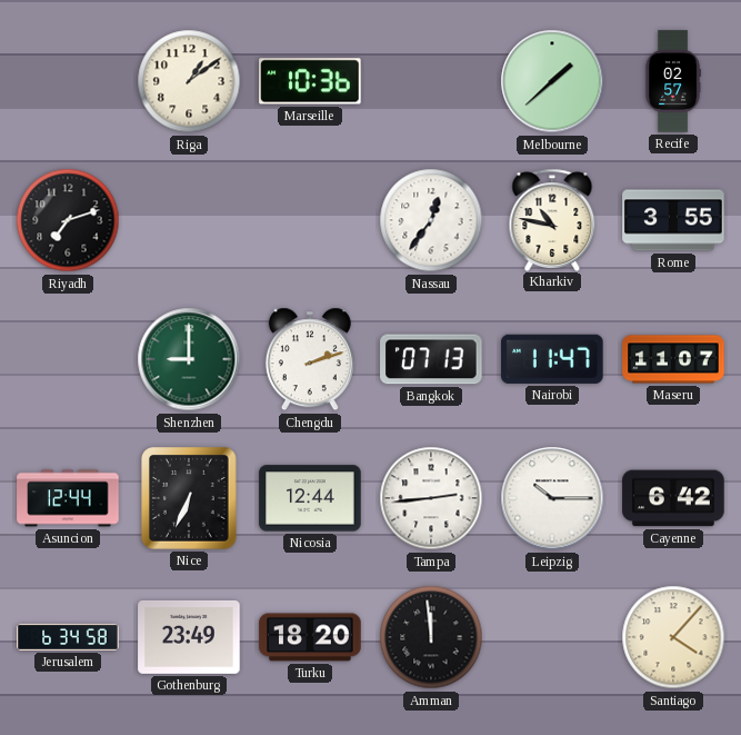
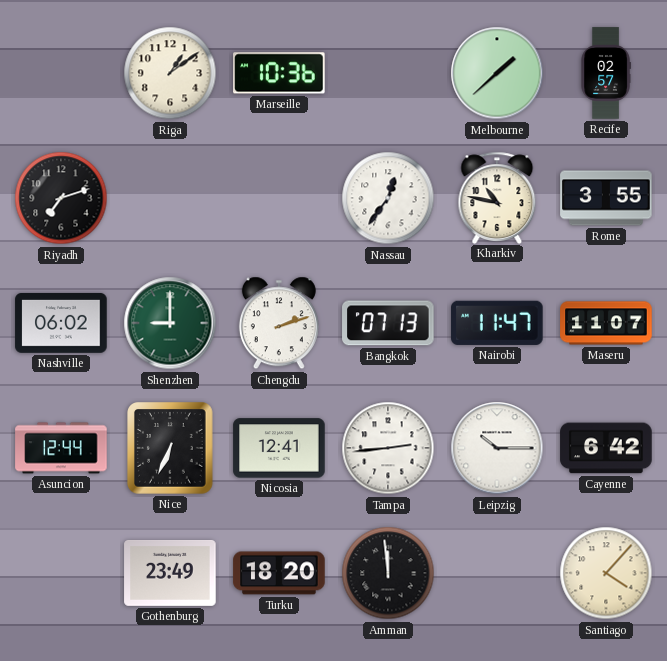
Nashville: none -> 06:02 (61, 323)
Nicosia: 12:44 -> 12:41 (279, 448)
Jerusalem: 6:34 -> none (68, 637)
